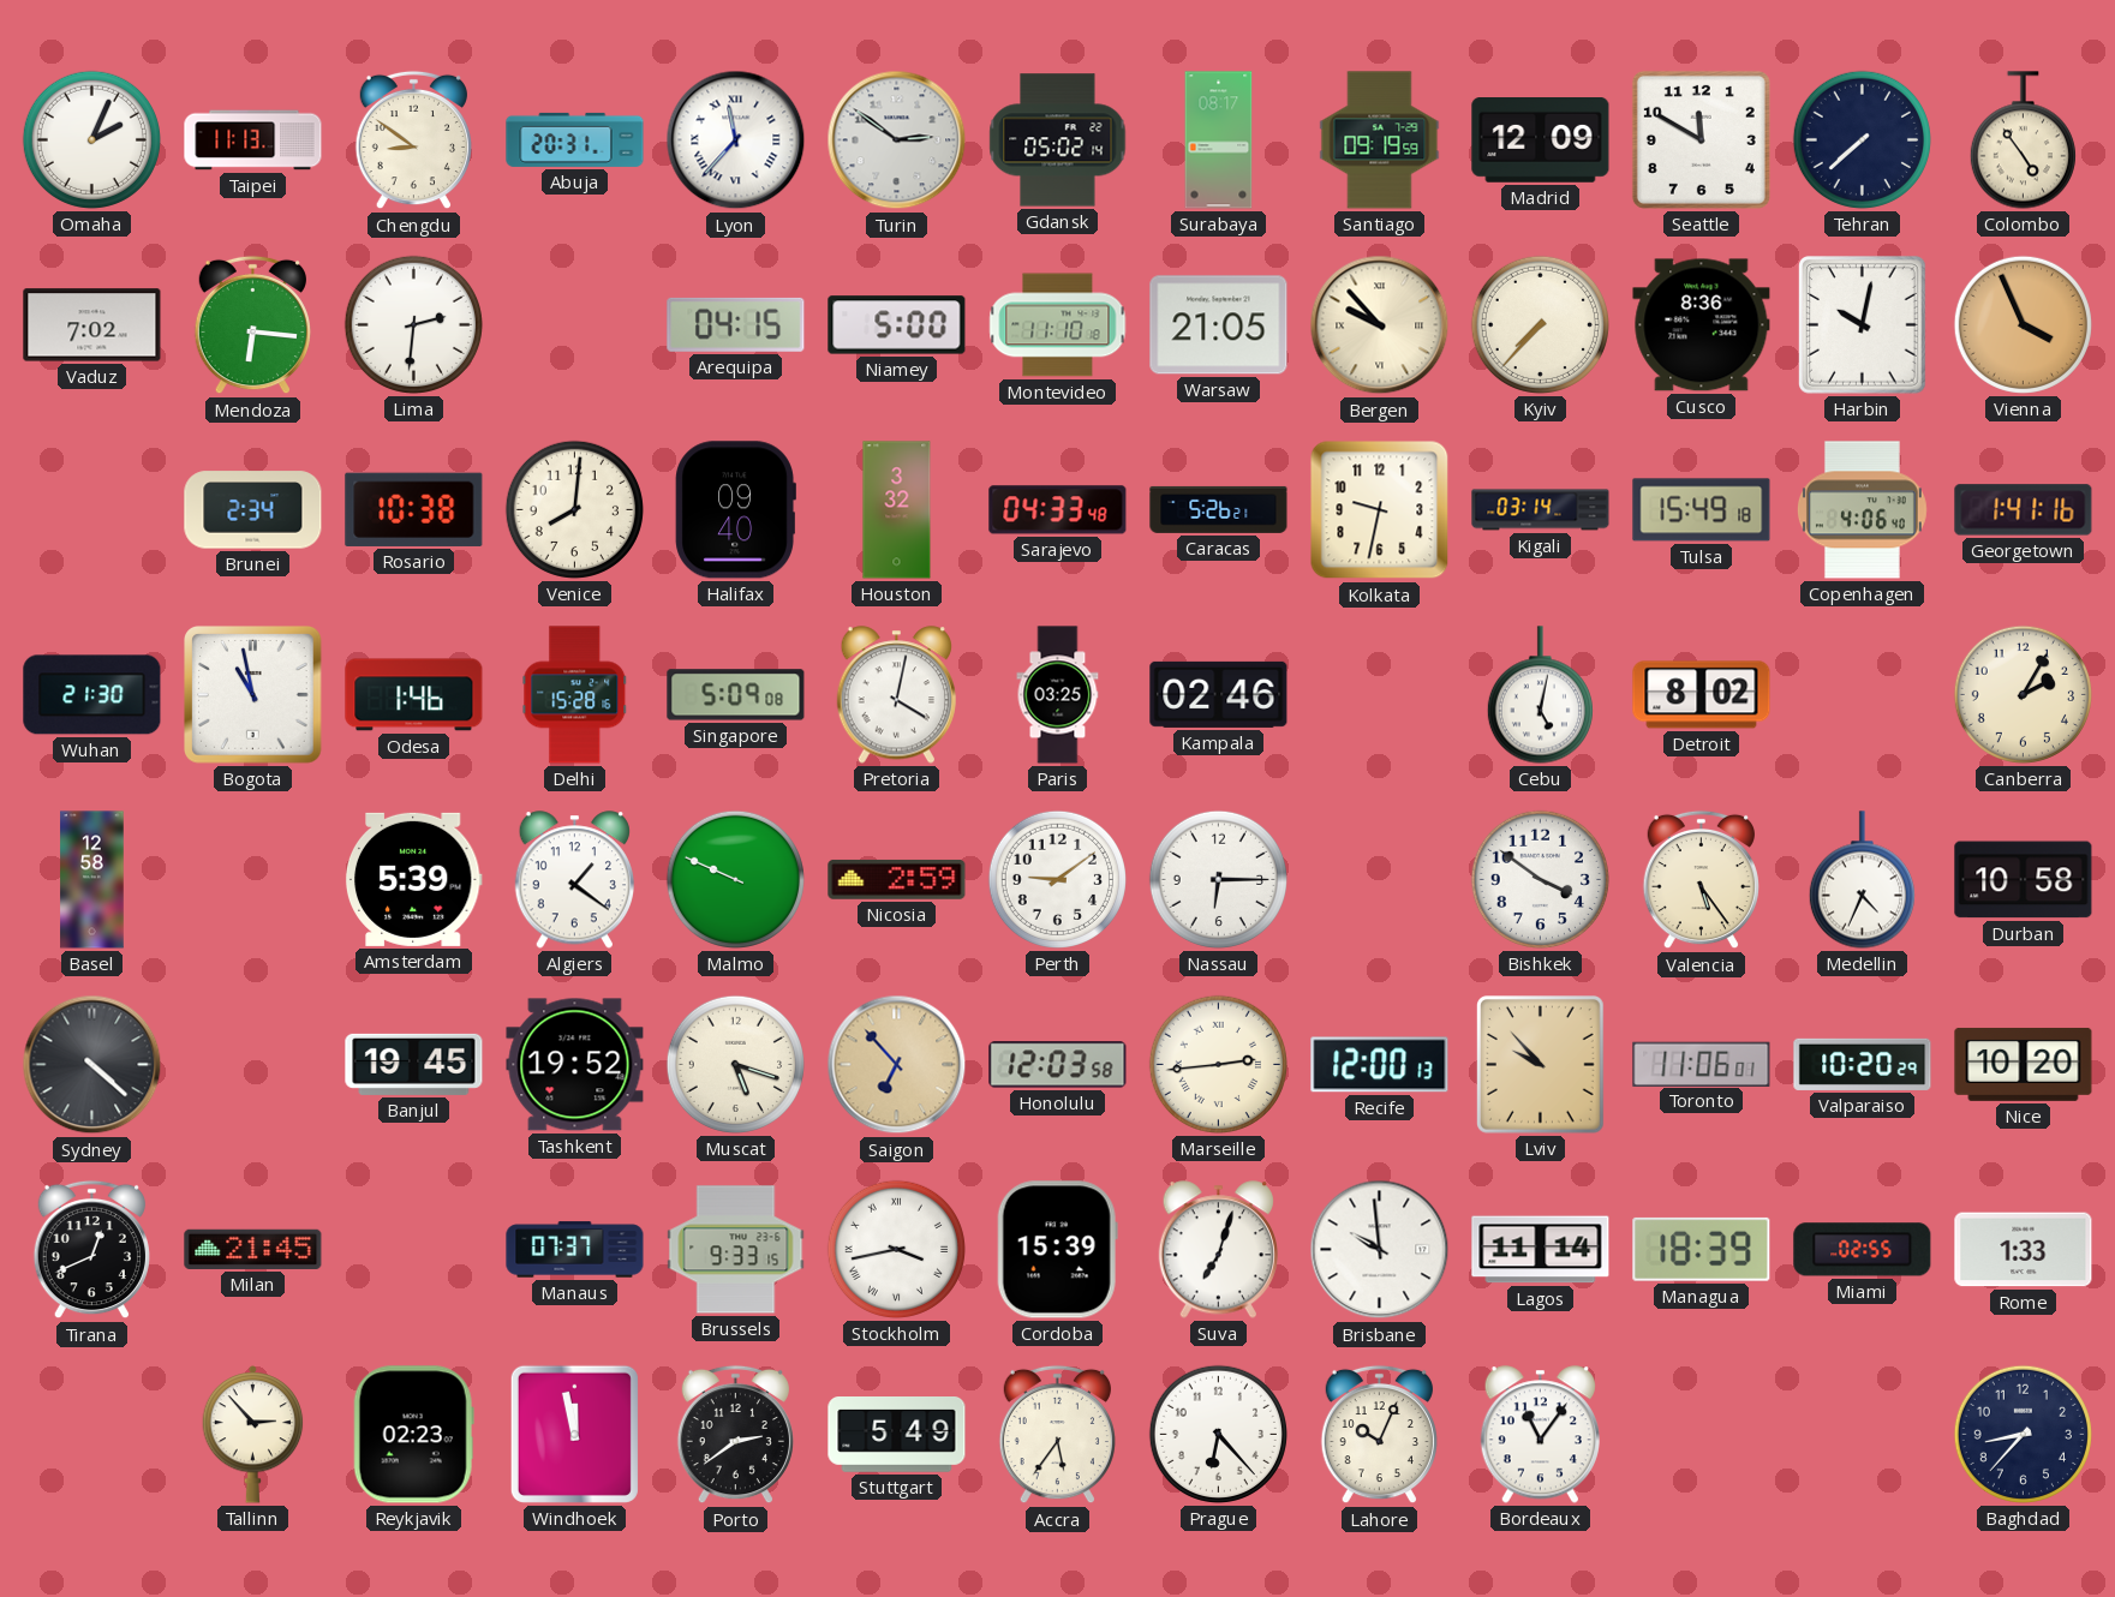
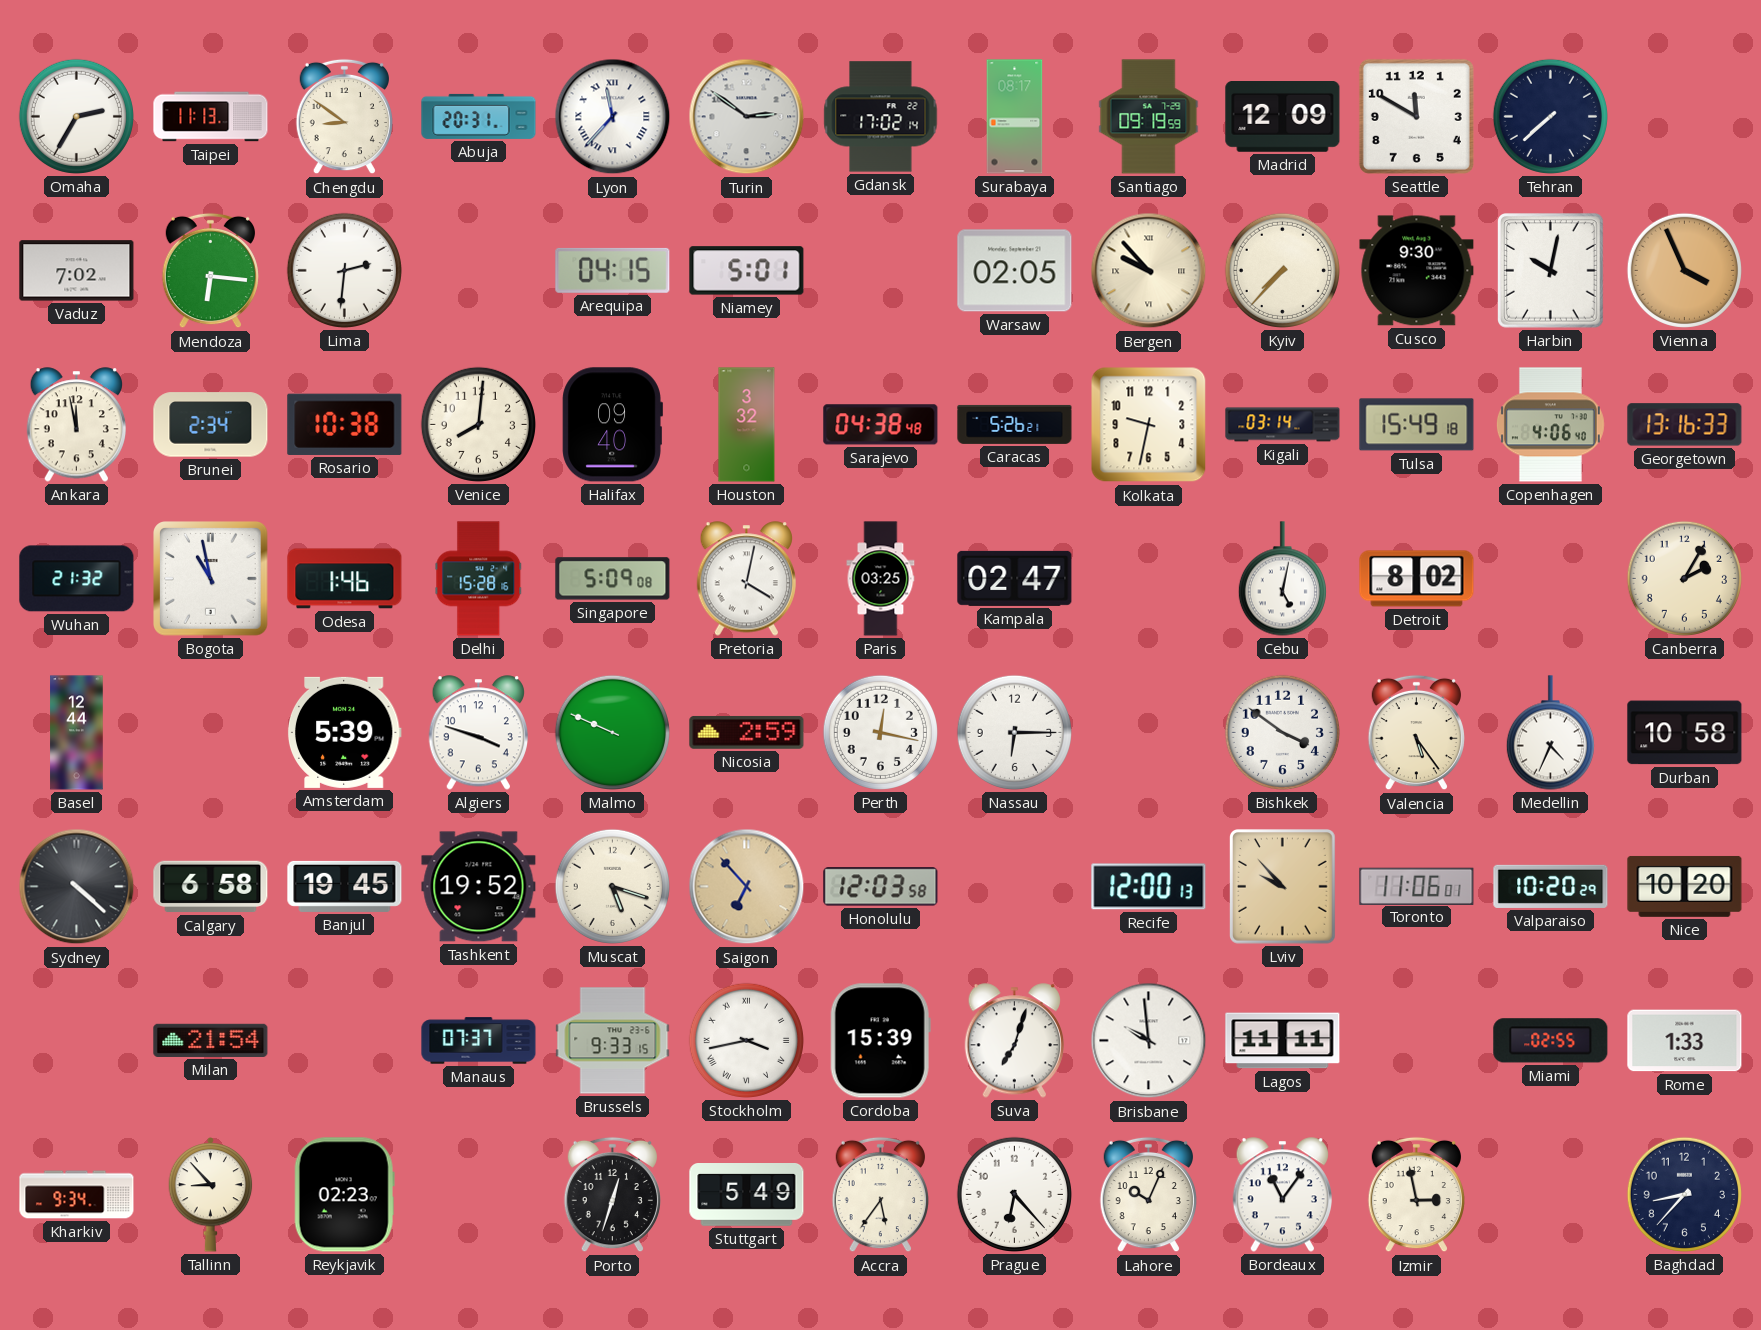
Omaha: 2:04 -> 2:35 (76, 116)
Gdansk: 05:02 -> 17:02 (881, 117)
Colombo: 4:54 -> none (2023, 140)
Niamey: 5:00 -> 5:01 (747, 271)
Montevideo: 11:10 -> none (1058, 325)
Warsaw: 21:05 -> 02:05 (1015, 271)
Cusco: 8:36 -> 9:30 (1417, 271)
Ankara: none -> 11:58 (76, 425)
Sarajevo: 04:33 -> 04:38 (881, 425)
Georgetown: 1:41 -> 13:16 (1685, 425)
Wuhan: 21:30 -> 21:32 (77, 579)
Kampala: 02:46 -> 02:47 (1015, 578)
Basel: 12:58 -> 12:44 (77, 733)
Algiers: 1:21 -> 3:48 (478, 733)
Perth: 9:09 -> 12:17 (880, 732)
Calgary: none -> 6:58 (211, 887)
Marseille: 2:44 -> none (1218, 1064)
Tirana: 12:41 -> none (91, 1250)
Milan: 21:45 -> 21:54 (211, 1040)
Lagos: 11:14 -> 11:11 (1283, 1041)
Managua: 18:39 -> none (1702, 1249)
Kharkiv: none -> 9:34 (77, 1195)
Tallinn: 2:53 -> 8:53 (211, 1194)
Windhoek: 11:58 -> none (574, 1434)
Porto: 2:39 -> 12:33 (612, 1195)
Izmir: none -> 2:58 (1416, 1195)
